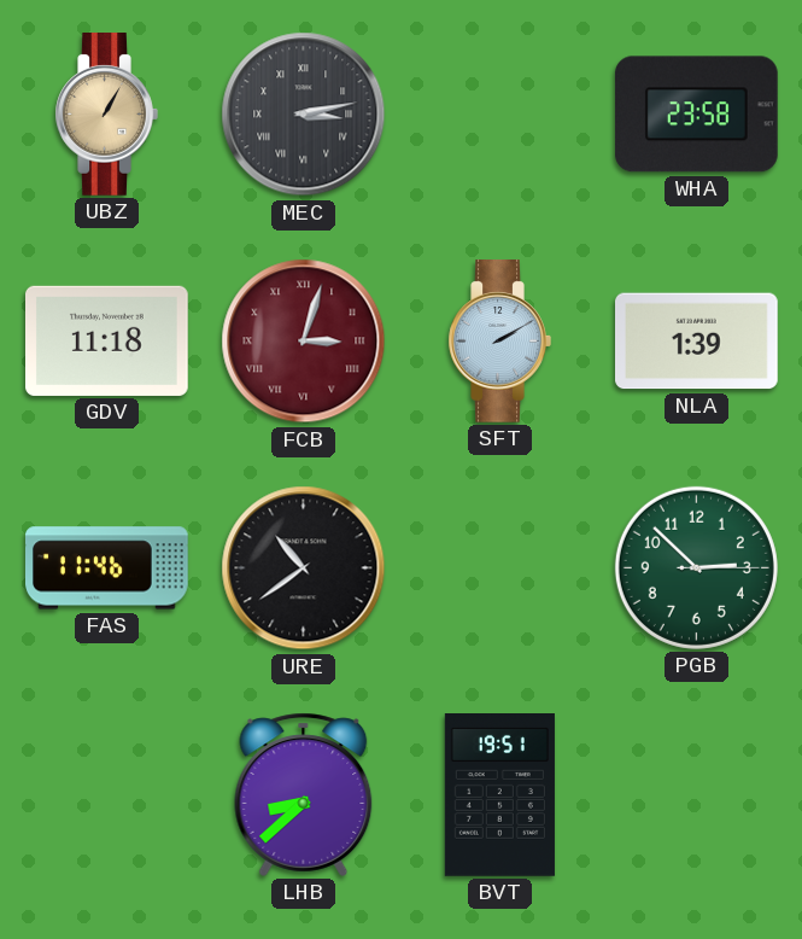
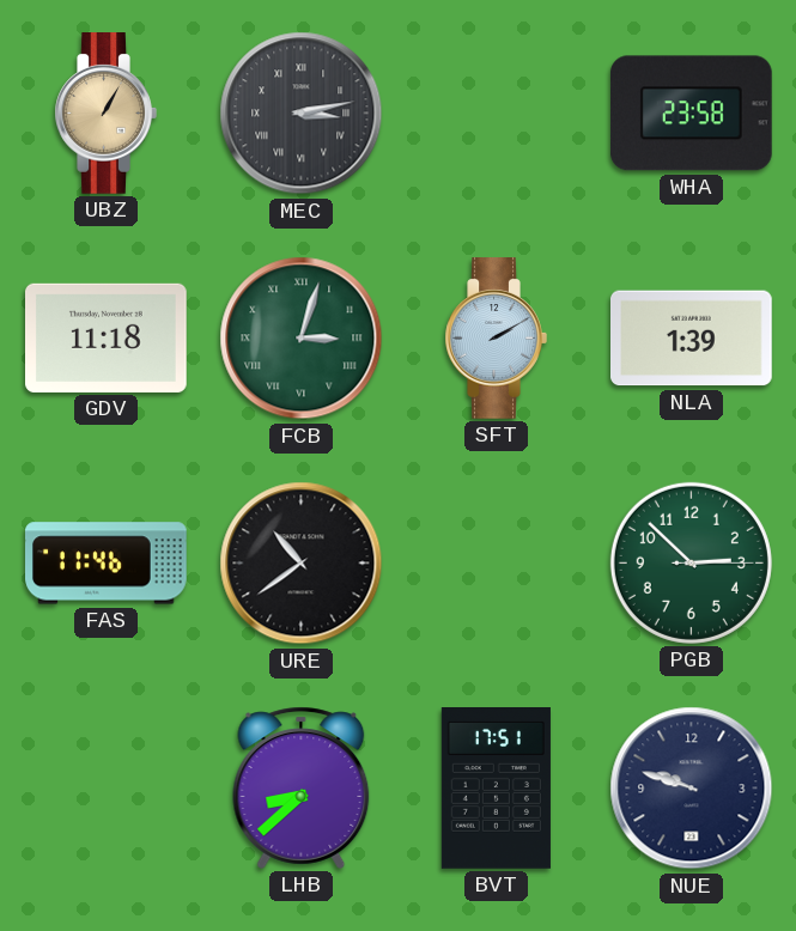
FCB dial: burgundy -> green (302, 339)
BVT: 19:51 -> 17:51 (496, 789)
NUE: none -> 9:48 (692, 789)
